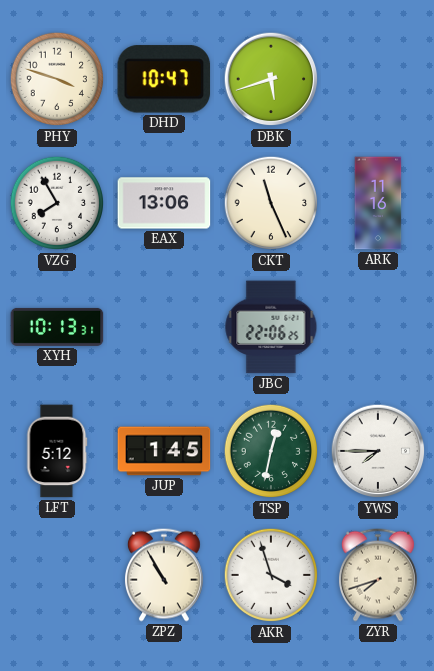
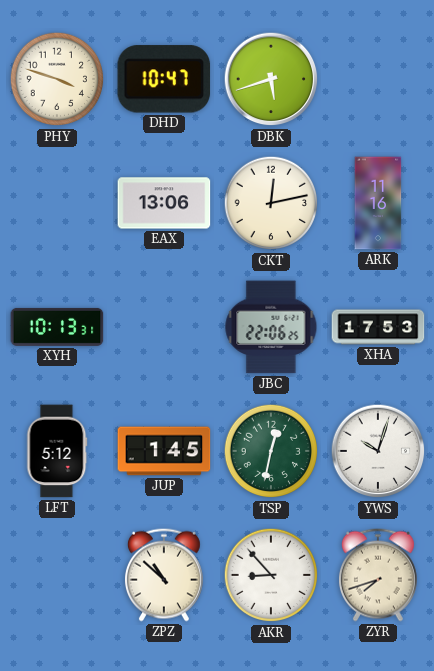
VZG: 7:55 -> none (57, 203)
CKT: 11:26 -> 12:13 (271, 203)
XHA: none -> 17:53 (378, 327)
YWS: 7:45 -> 10:03 (378, 451)
ZPZ: 10:55 -> 10:52 (164, 575)
AKR: 3:57 -> 8:53 (271, 575)
